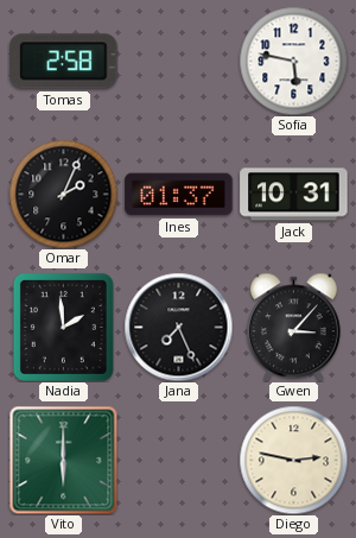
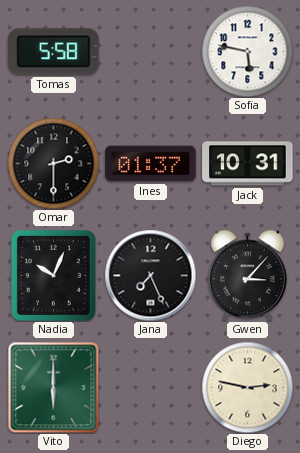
Tomas: 2:58 -> 5:58 (54, 52)
Omar: 2:04 -> 2:30 (53, 163)
Nadia: 1:59 -> 10:04 (53, 275)
